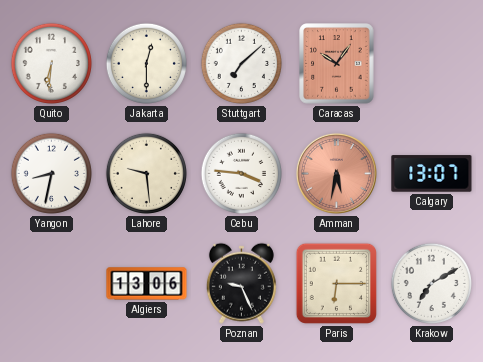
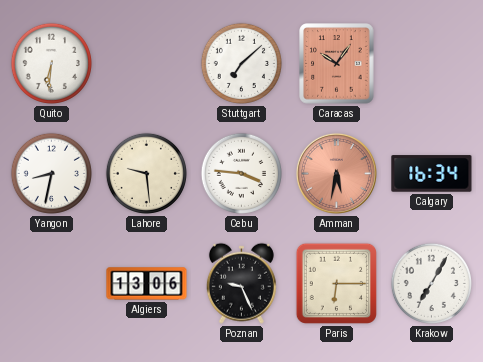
Jakarta: 12:30 -> none (146, 63)
Calgary: 13:07 -> 16:34 (432, 174)
Krakow: 7:10 -> 7:05 (431, 283)
